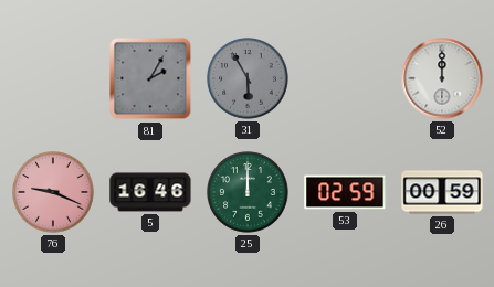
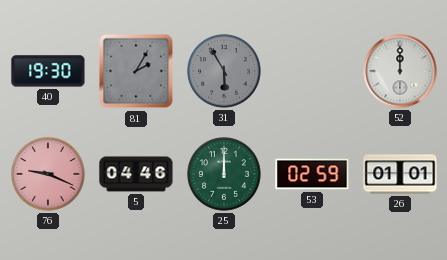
40: none -> 19:30 (48, 71)
5: 16:46 -> 04:46 (136, 174)
26: 00:59 -> 01:01 (400, 174)
